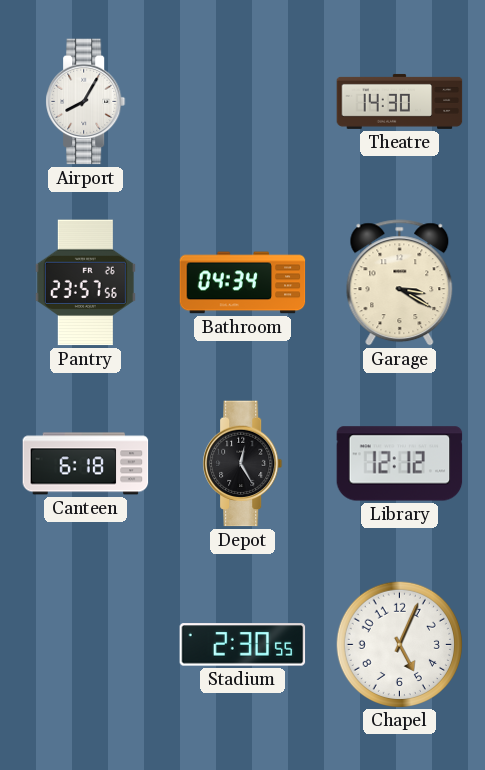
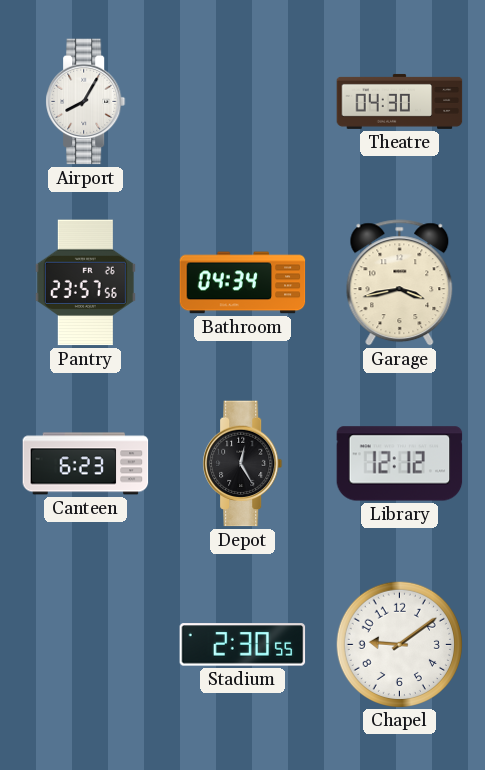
Theatre: 14:30 -> 04:30 (400, 101)
Garage: 3:20 -> 3:43 (400, 283)
Canteen: 6:18 -> 6:23 (86, 464)
Chapel: 5:04 -> 9:09 (399, 644)
